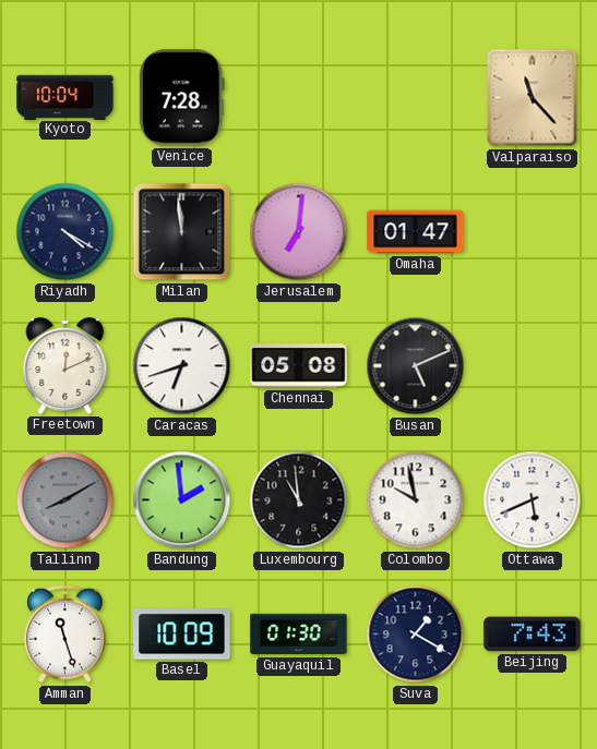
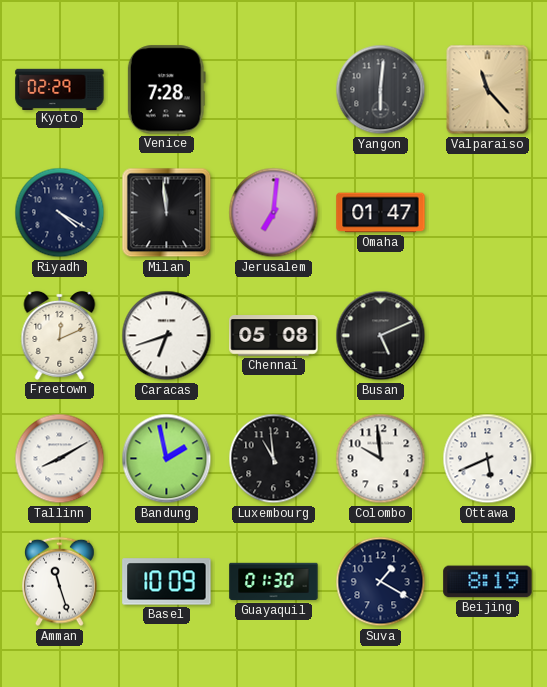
Kyoto: 10:04 -> 02:29 (60, 89)
Yangon: none -> 6:01 (381, 90)
Tallinn dial: grey -> white (60, 459)
Bandung: 1:59 -> 1:58 (167, 459)
Colombo: 9:58 -> 9:59 (381, 459)
Beijing: 7:43 -> 8:19 (488, 582)
